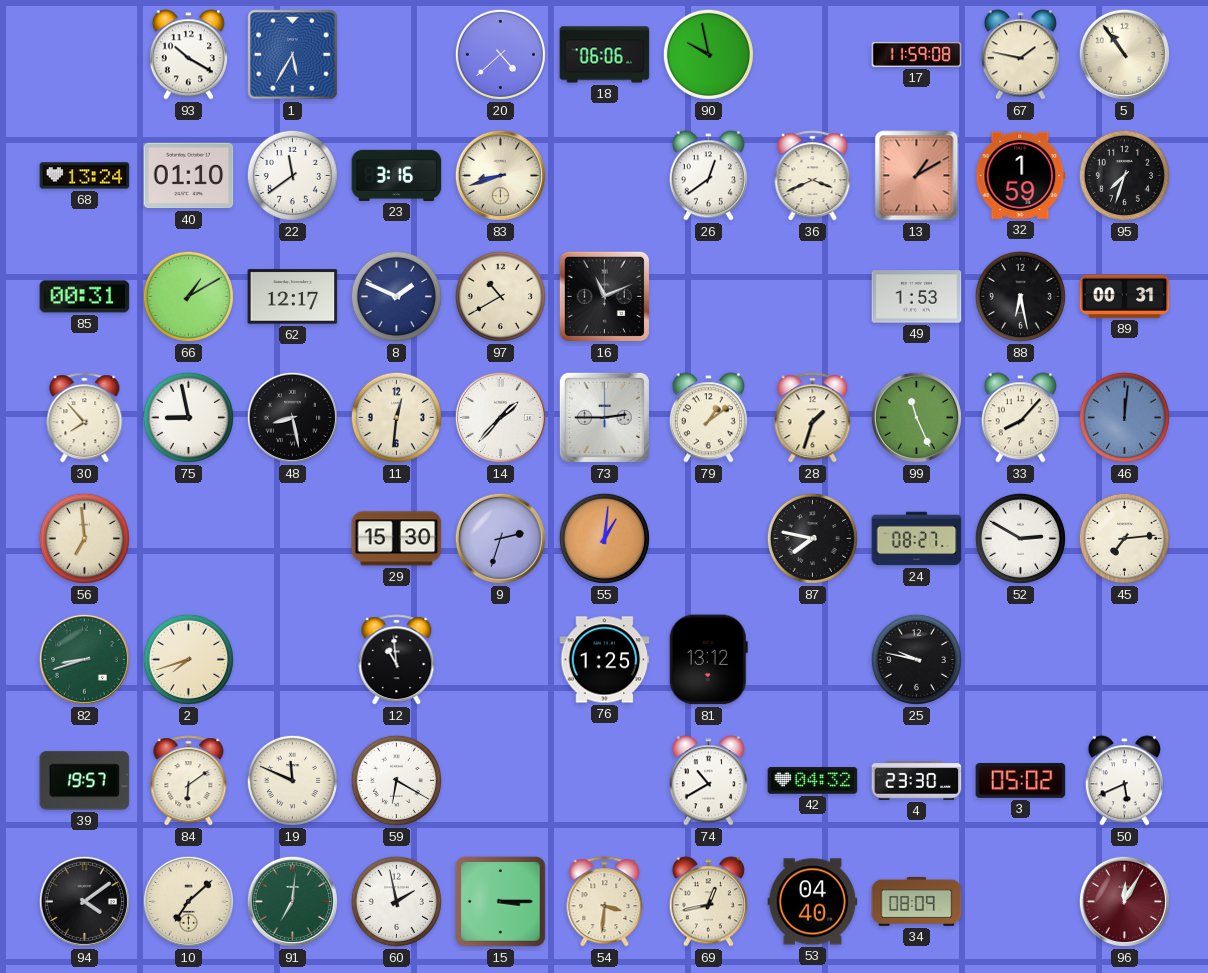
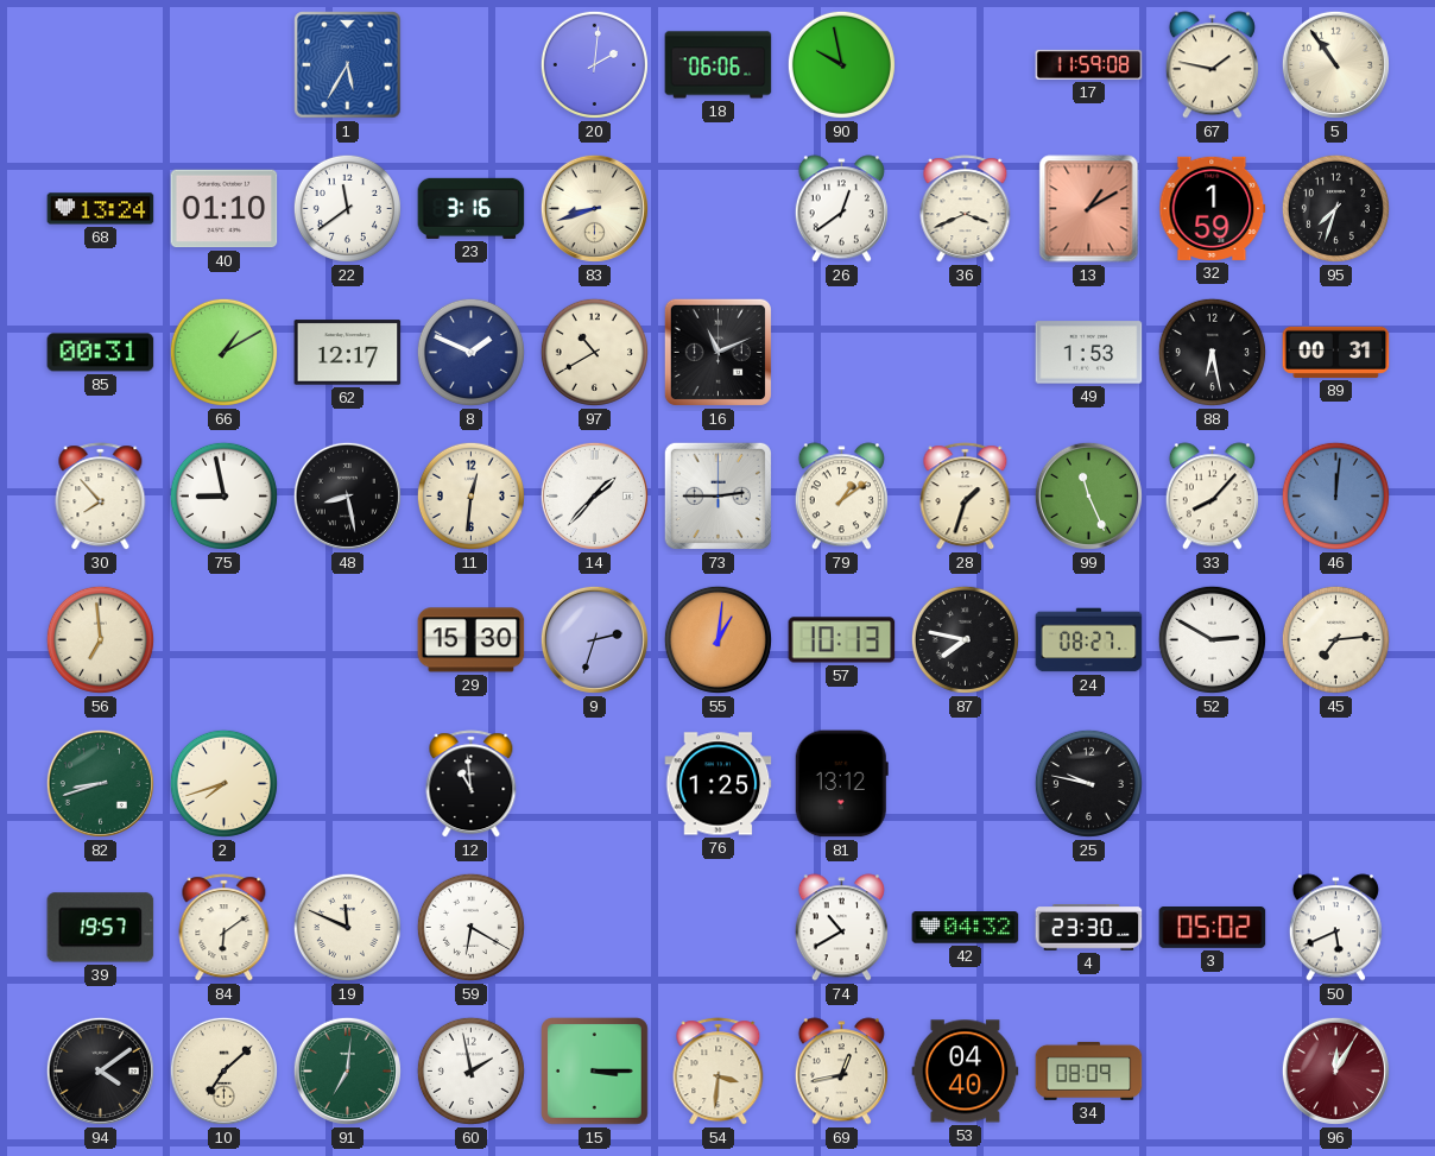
93: 10:20 -> none (188, 55)
20: 4:38 -> 2:01 (594, 64)
57: none -> 10:13 (842, 640)
